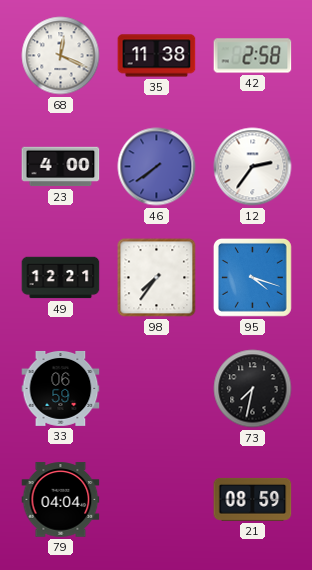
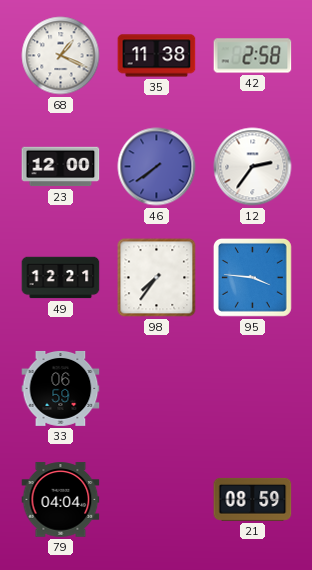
68: 12:19 -> 1:19 (61, 56)
23: 4:00 -> 12:00 (61, 167)
95: 4:18 -> 3:46 (252, 277)
73: 7:32 -> none (253, 389)
